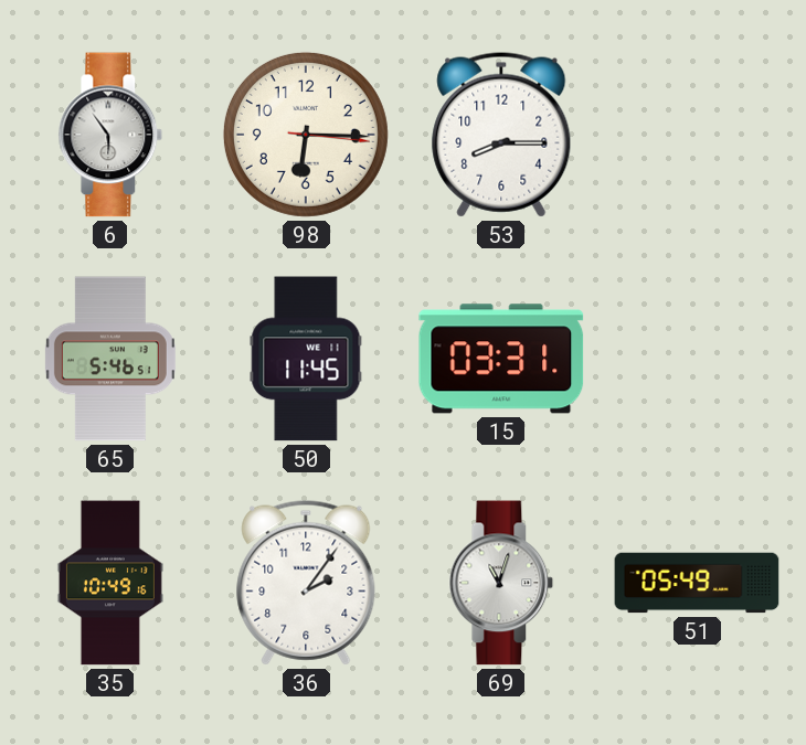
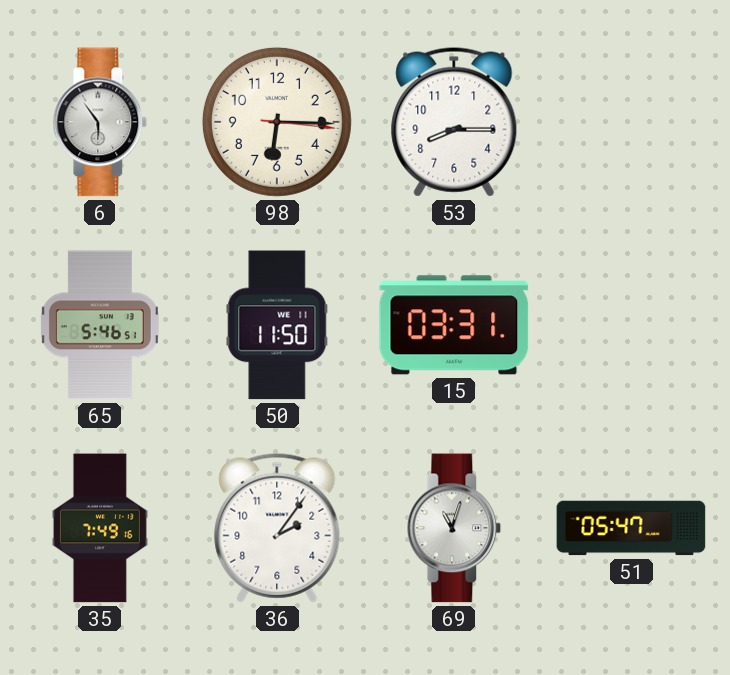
50: 11:45 -> 11:50 (277, 325)
35: 10:49 -> 7:49 (100, 528)
51: 05:49 -> 05:47 (631, 528)
